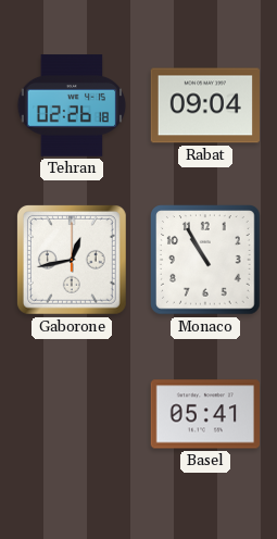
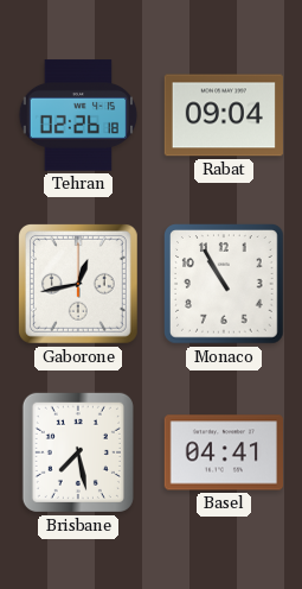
Brisbane: none -> 7:28 (78, 452)
Basel: 05:41 -> 04:41 (223, 452)
